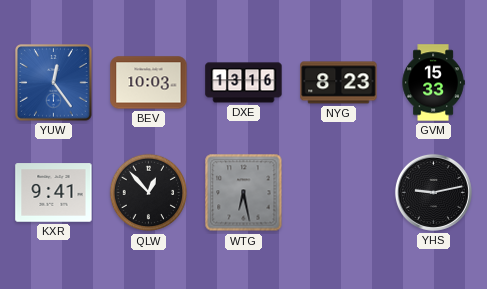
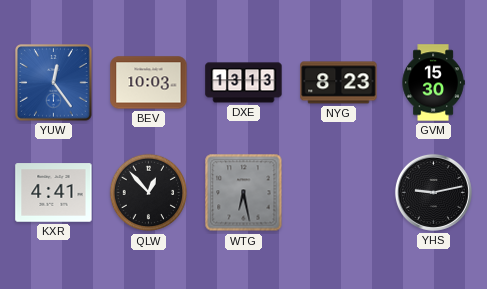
DXE: 13:16 -> 13:13 (244, 83)
GVM: 15:33 -> 15:30 (433, 83)
KXR: 9:41 -> 4:41 (54, 193)
